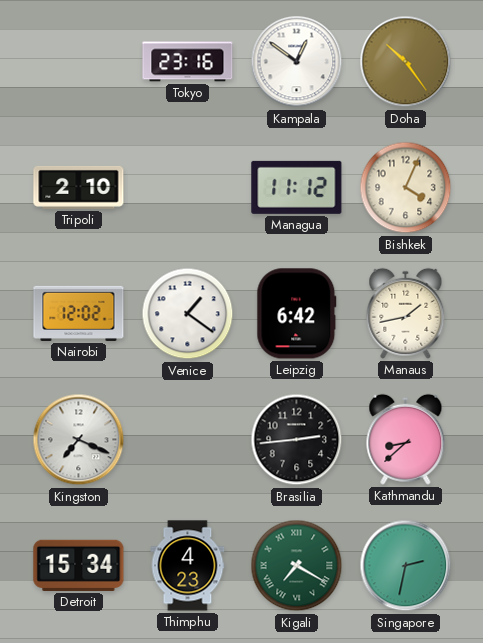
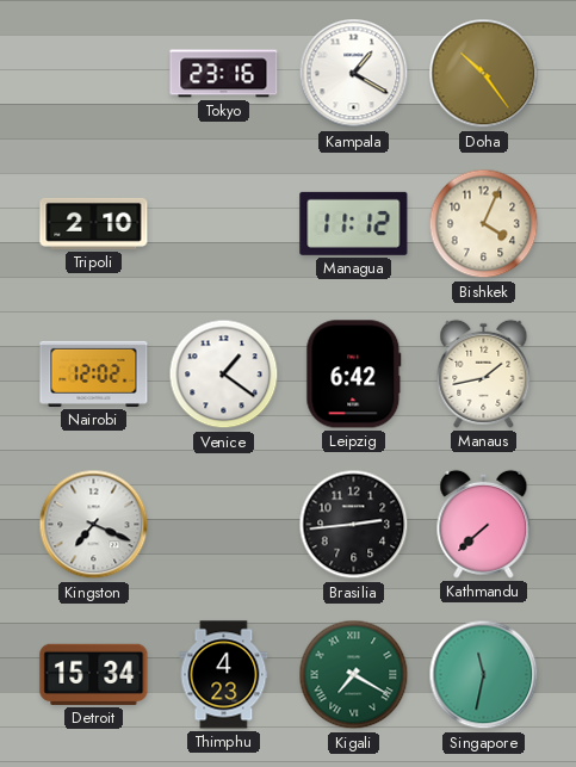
Kampala: 12:51 -> 1:20 (354, 74)
Kathmandu: 8:38 -> 7:38 (484, 524)
Singapore: 2:32 -> 11:32 (484, 675)
